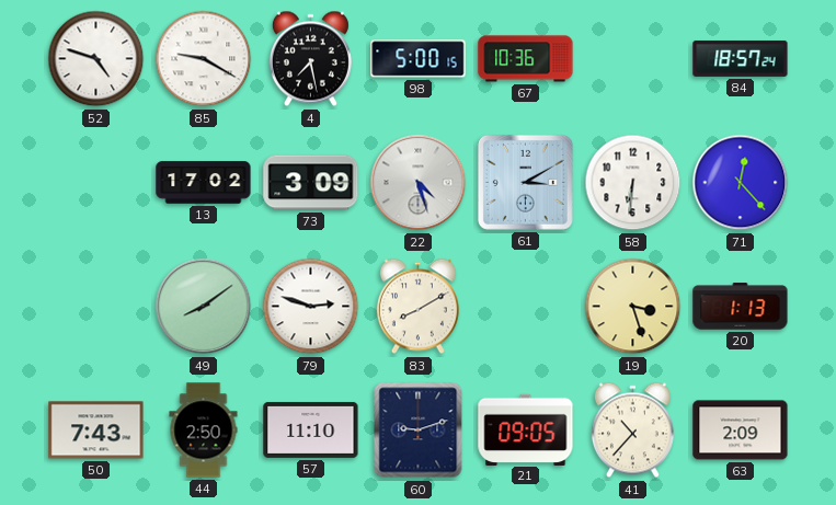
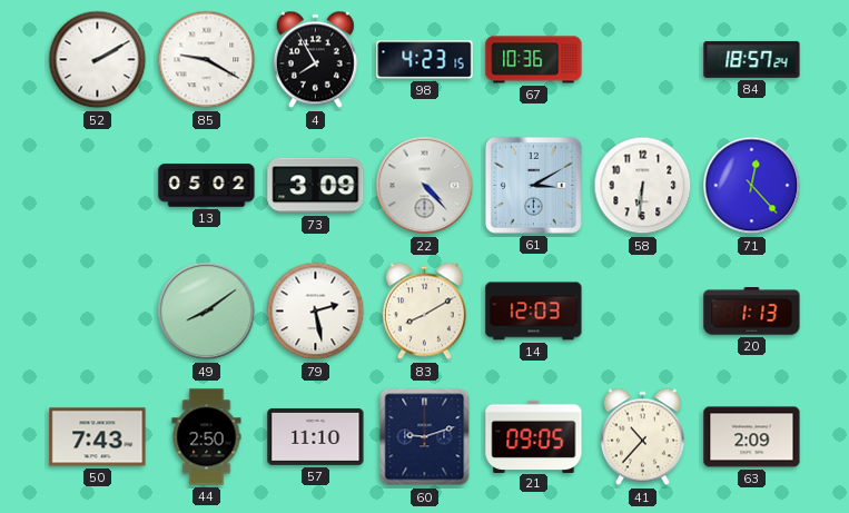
52: 4:48 -> 2:10 (98, 60)
4: 7:28 -> 7:55 (315, 60)
98: 5:00 -> 4:23 (425, 60)
13: 17:02 -> 05:02 (207, 186)
22: 4:27 -> 4:23 (425, 186)
79: 2:48 -> 2:28 (316, 312)
14: none -> 12:03 (534, 312)
19: 3:27 -> none (633, 307)
